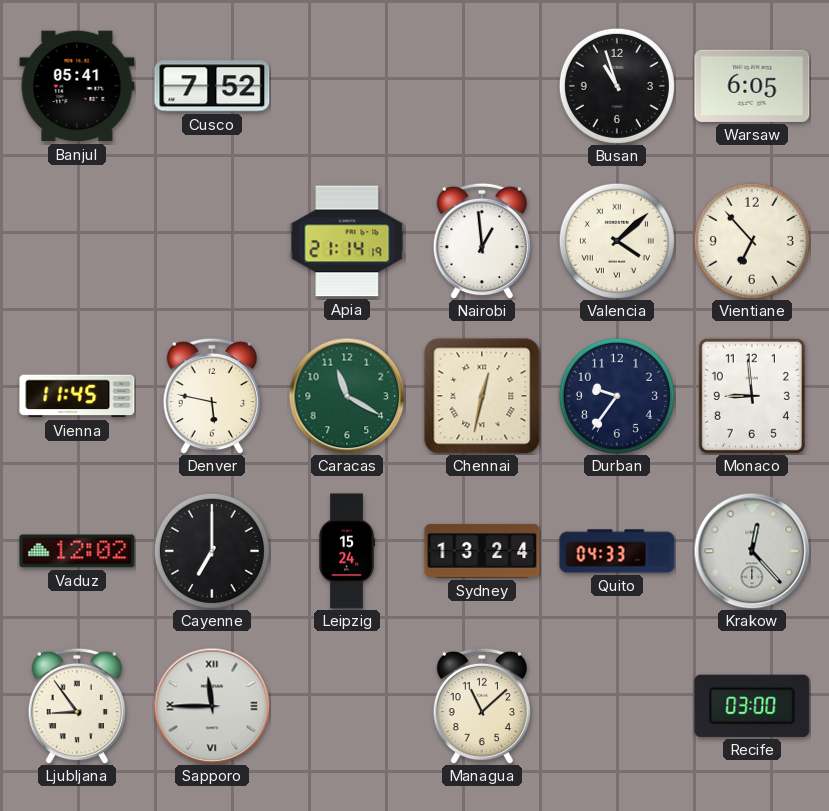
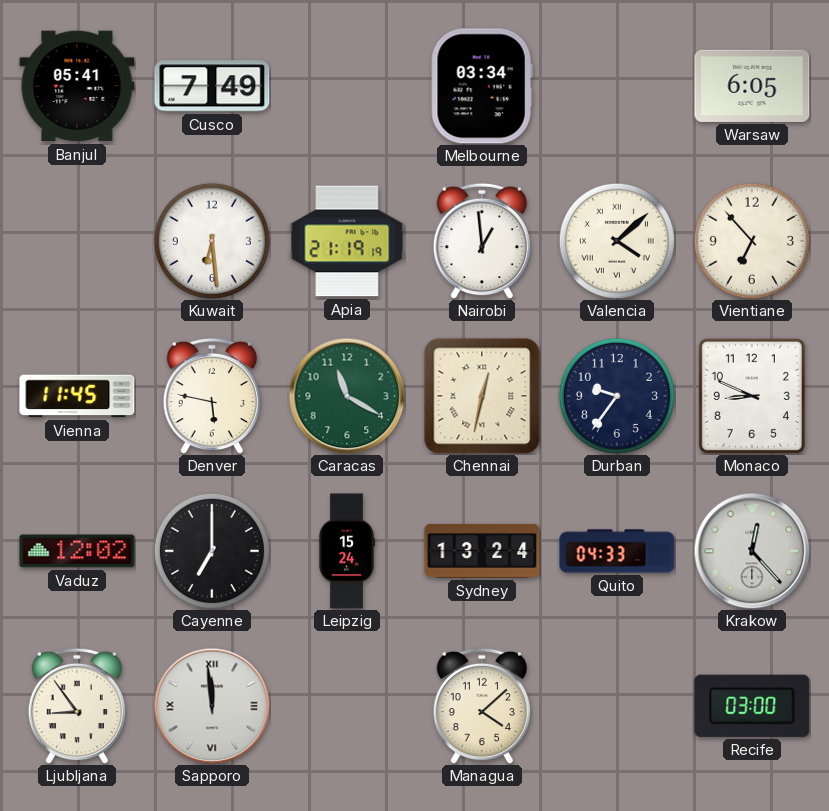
Cusco: 7:52 -> 7:49 (212, 86)
Melbourne: none -> 03:34 (482, 86)
Busan: 10:57 -> none (617, 86)
Kuwait: none -> 6:29 (212, 241)
Apia: 21:14 -> 21:19 (347, 241)
Monaco: 8:59 -> 8:49 (752, 396)
Sapporo: 11:45 -> 11:59 (212, 706)
Managua: 11:08 -> 4:08 (482, 706)
